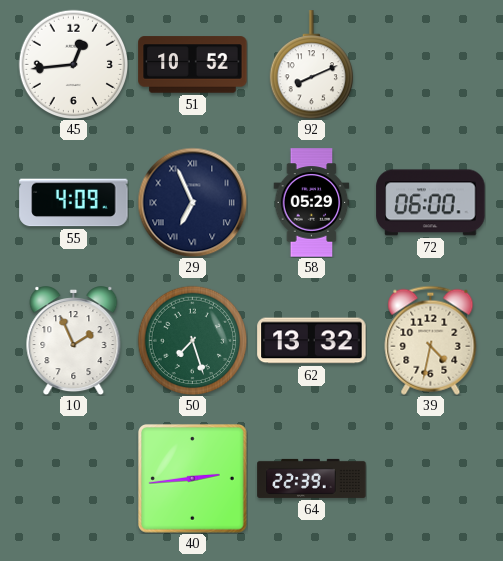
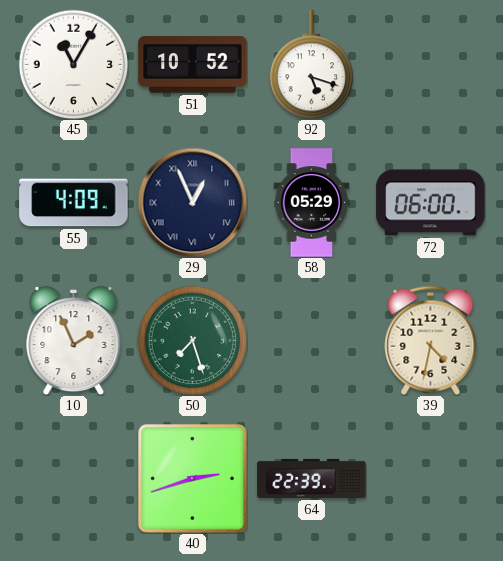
45: 12:44 -> 11:05 (73, 64)
92: 8:11 -> 5:18 (311, 65)
29: 6:56 -> 12:56 (192, 202)
62: 13:32 -> none (312, 341)
40: 2:44 -> 2:42 (193, 479)
